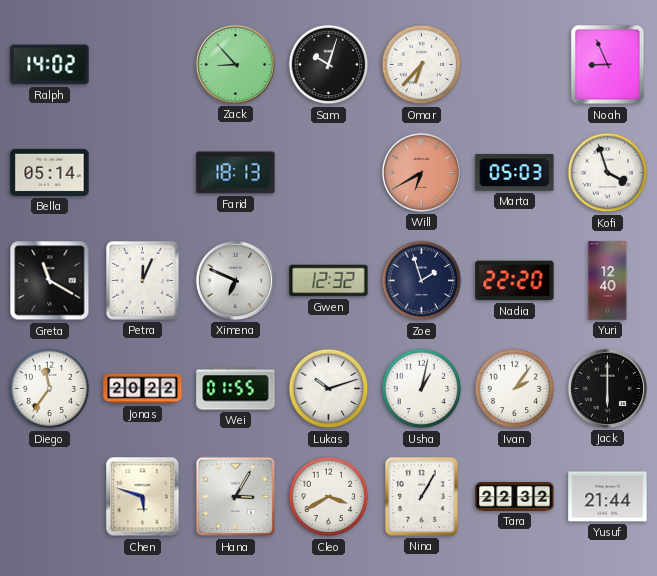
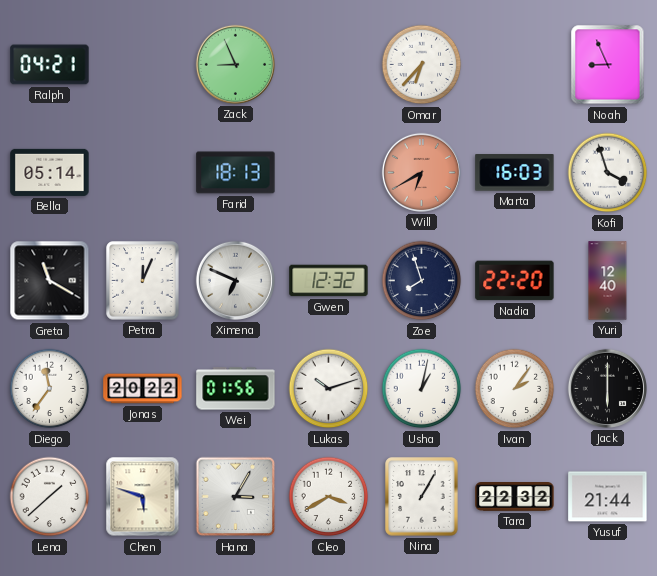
Ralph: 14:02 -> 04:21 (50, 65)
Zack: 8:53 -> 8:56 (235, 64)
Sam: 10:03 -> none (329, 65)
Marta: 05:03 -> 16:03 (515, 173)
Zoe: 1:57 -> 7:57 (422, 281)
Wei: 01:55 -> 01:56 (236, 389)
Lena: none -> 1:38 (50, 497)
